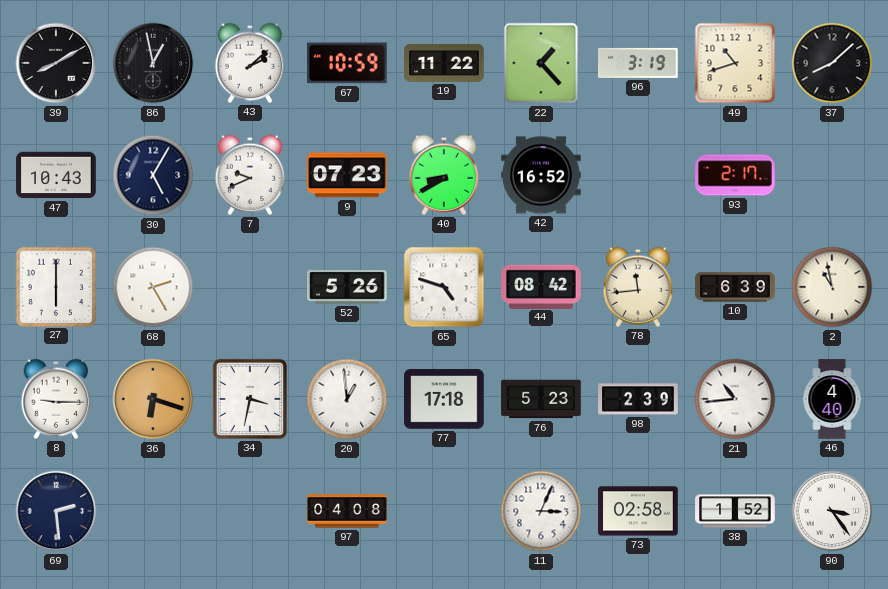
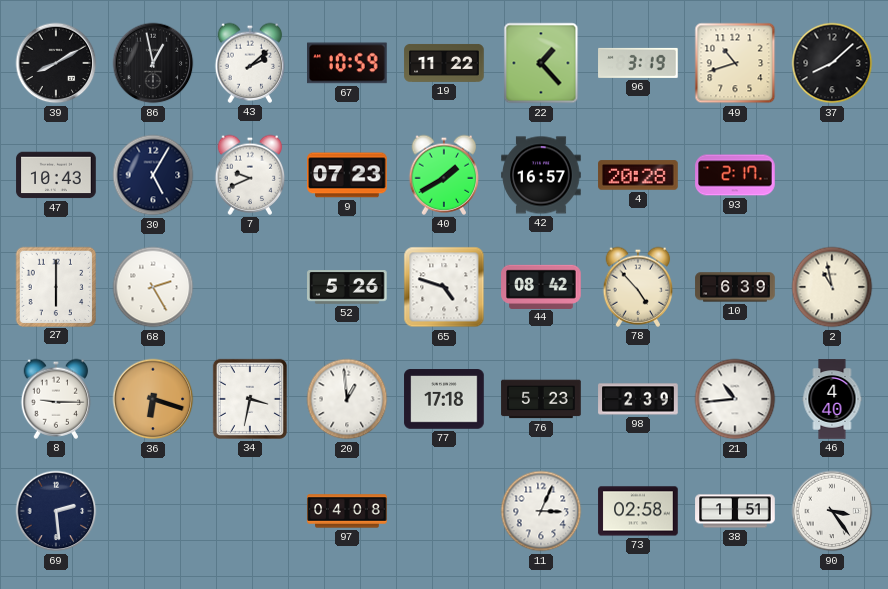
40: 8:40 -> 1:40 (444, 175)
42: 16:52 -> 16:57 (541, 175)
4: none -> 20:28 (638, 175)
78: 11:44 -> 4:53 (638, 287)
38: 1:52 -> 1:51 (735, 511)
